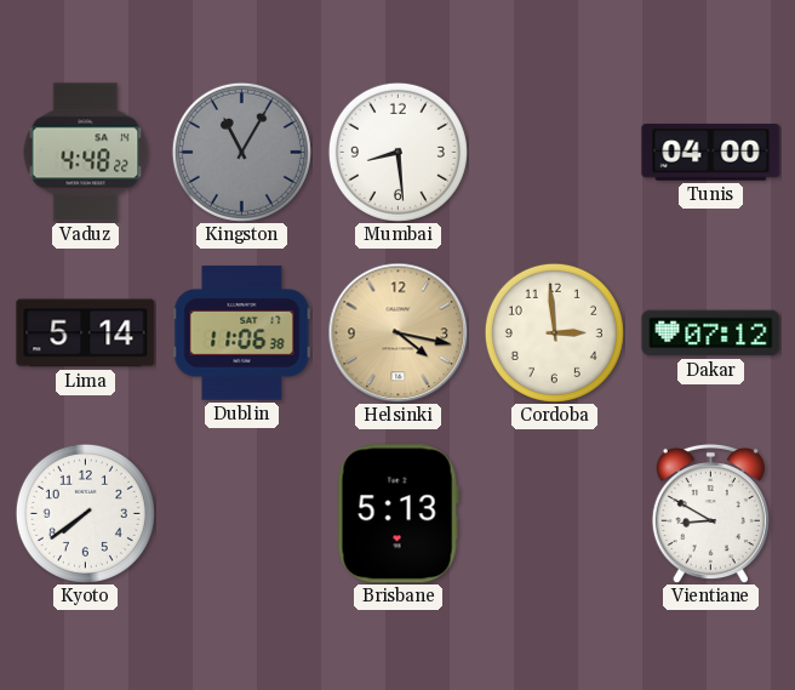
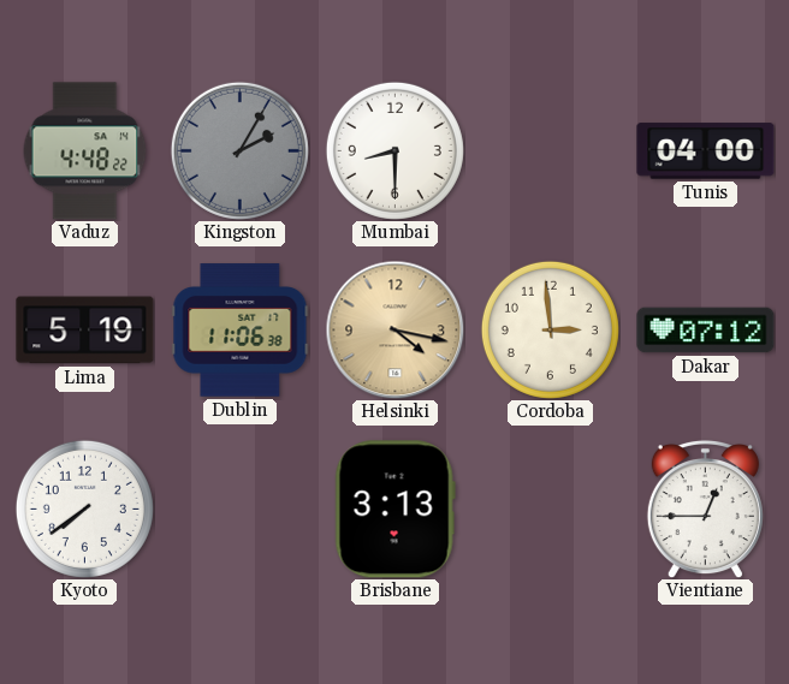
Kingston: 11:05 -> 2:05 (239, 150)
Mumbai: 8:29 -> 8:30 (394, 150)
Lima: 5:14 -> 5:19 (85, 331)
Brisbane: 5:13 -> 3:13 (394, 510)
Vientiane: 8:50 -> 12:45 (705, 508)
